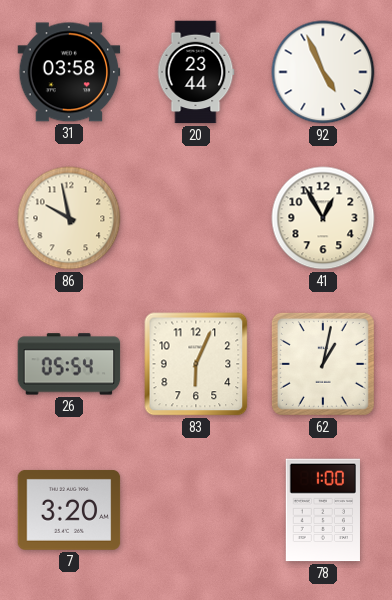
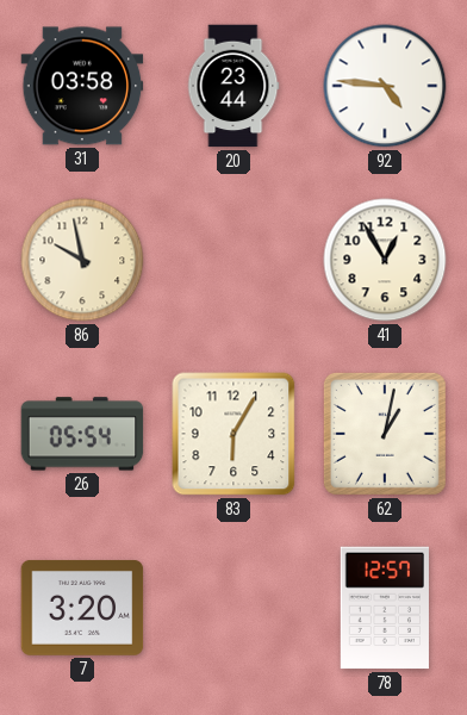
92: 4:56 -> 4:46 (385, 86)
83: 6:04 -> 6:05 (233, 434)
78: 1:00 -> 12:57 (385, 608)
